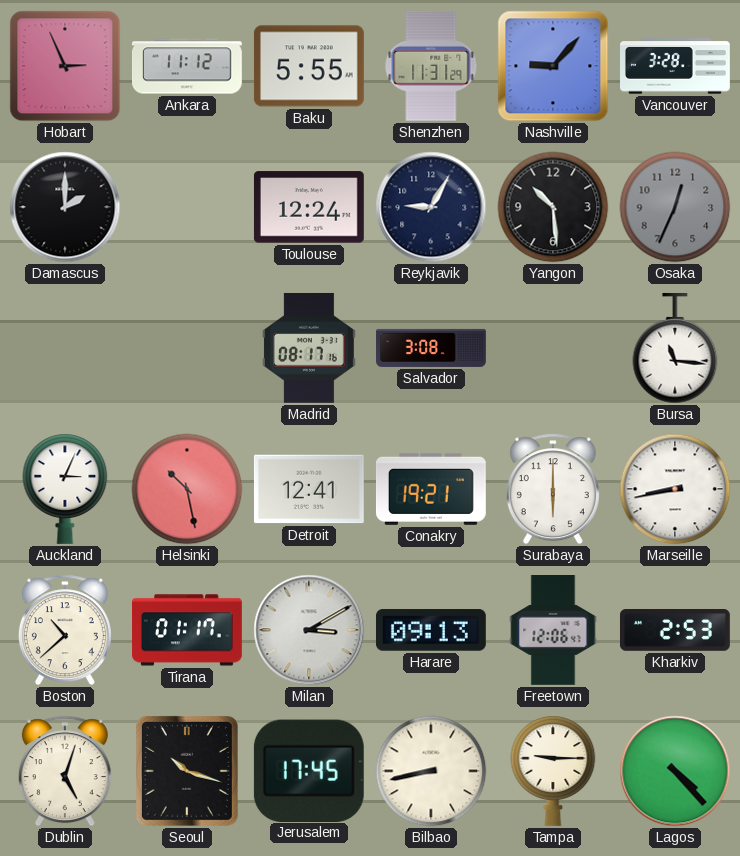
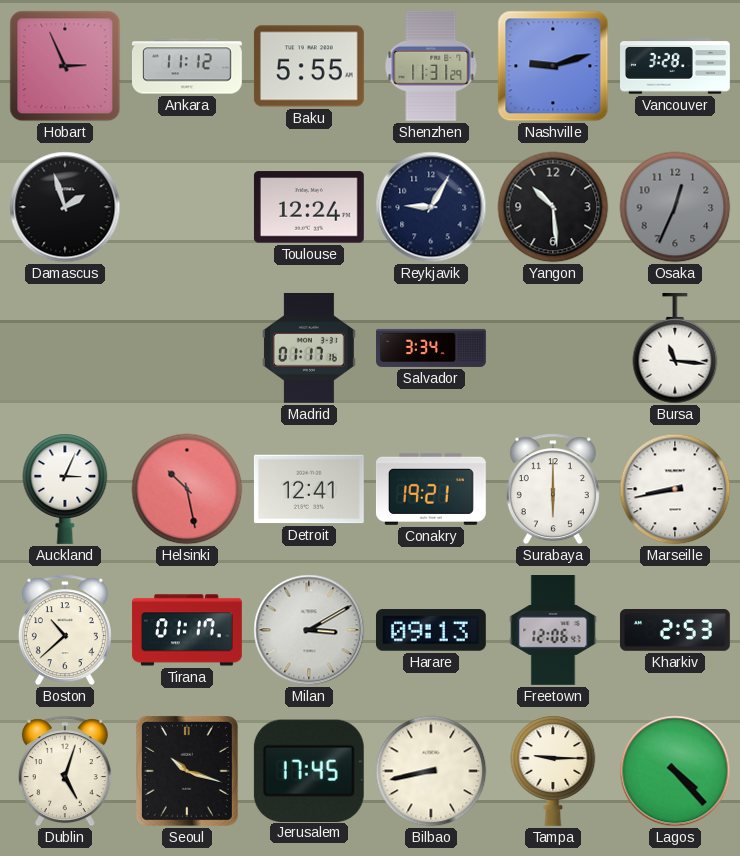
Nashville: 9:07 -> 9:12 (553, 66)
Damascus: 2:00 -> 1:57 (65, 207)
Madrid: 08:17 -> 01:17 (309, 348)
Salvador: 3:08 -> 3:34 (431, 348)
